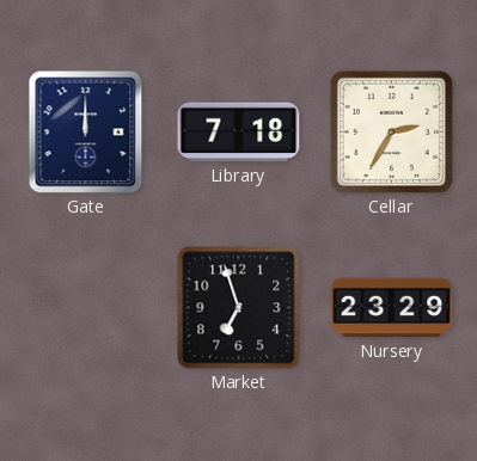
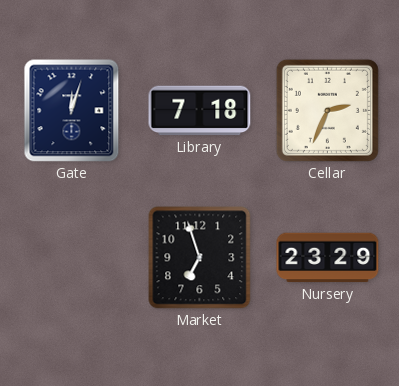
Gate: 12:00 -> 12:03 (72, 111)
Cellar: 2:35 -> 2:34 (327, 110)
